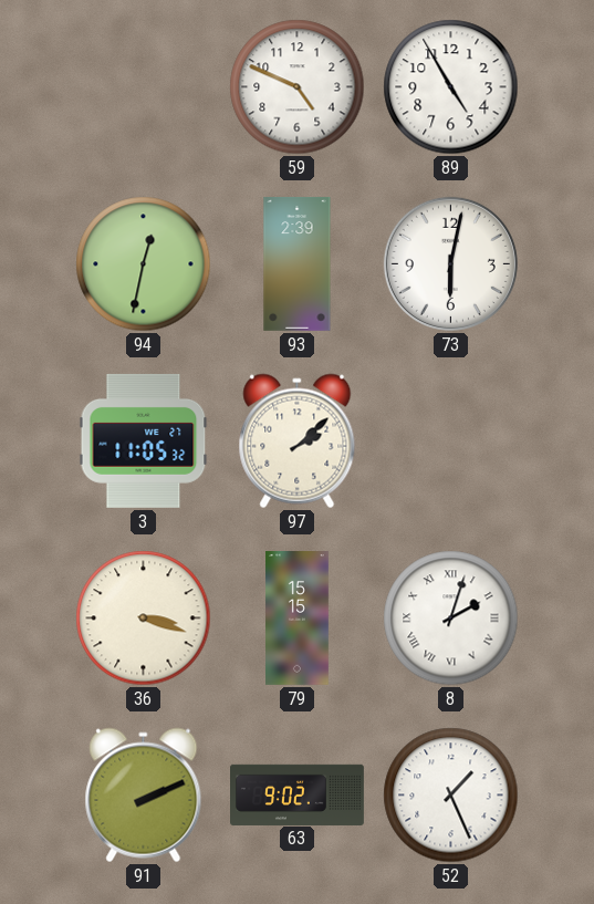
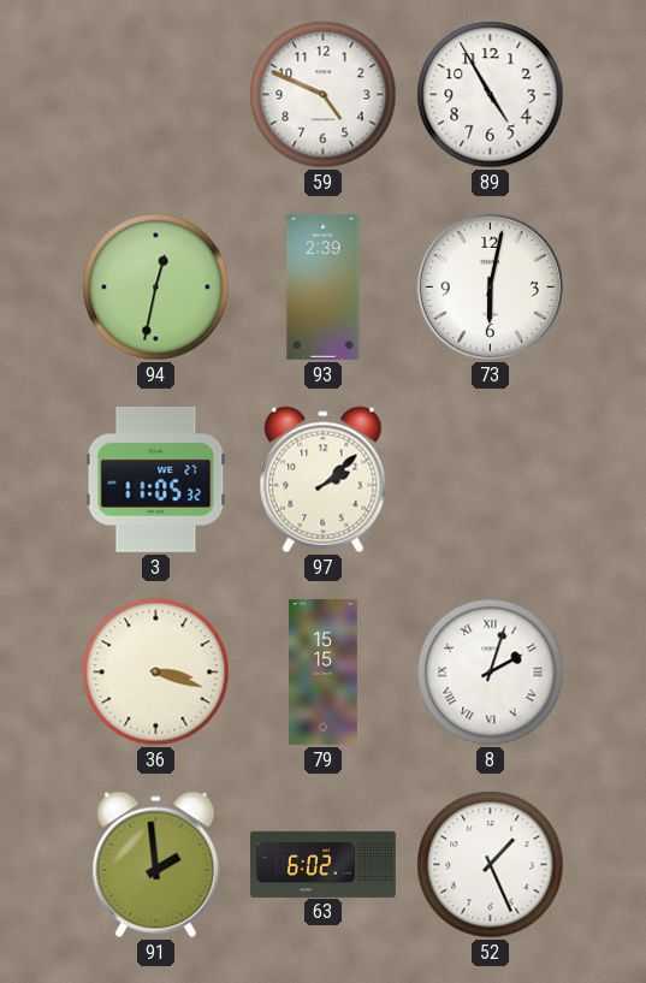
91: 2:11 -> 1:59 (156, 865)
63: 9:02 -> 6:02 (324, 864)
